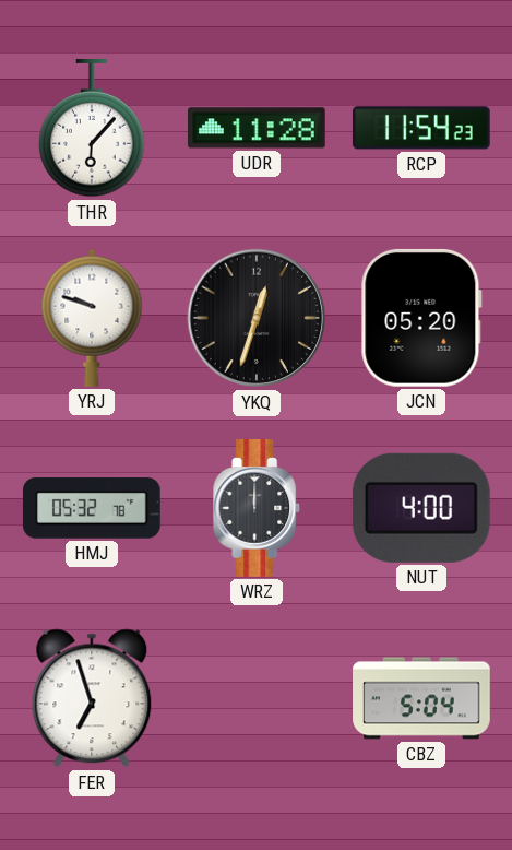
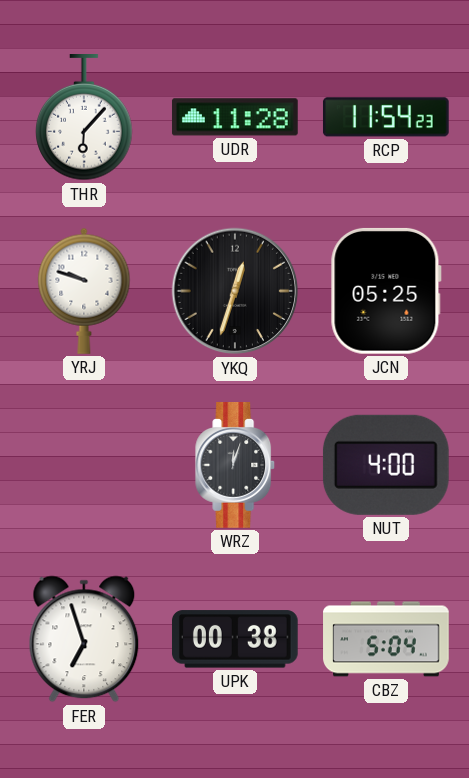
JCN: 05:20 -> 05:25 (386, 291)
HMJ: 05:32 -> none (92, 508)
WRZ: 12:00 -> 12:03 (236, 466)
UPK: none -> 00:38 (235, 639)
